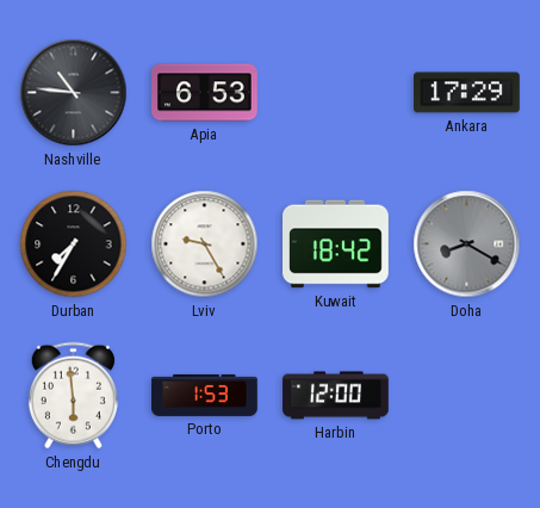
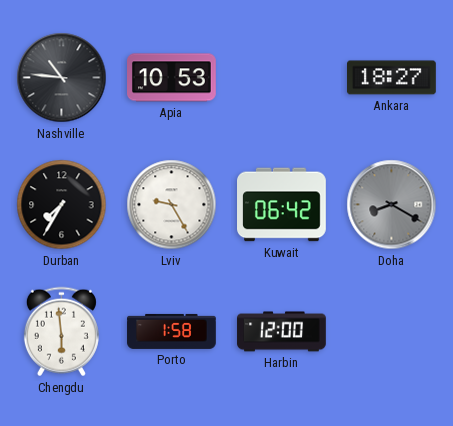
Apia: 6:53 -> 10:53 (172, 78)
Ankara: 17:29 -> 18:27 (392, 78)
Kuwait: 18:42 -> 06:42 (282, 205)
Porto: 1:53 -> 1:58 (172, 331)
